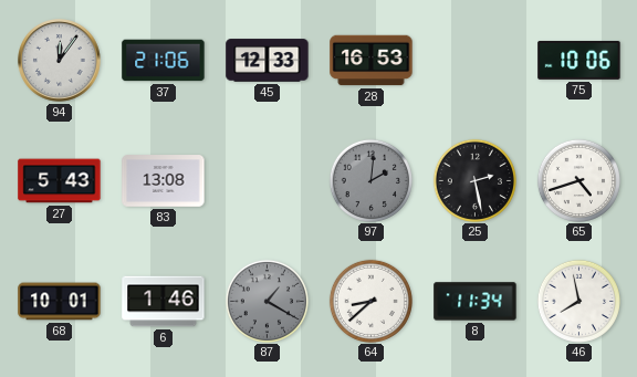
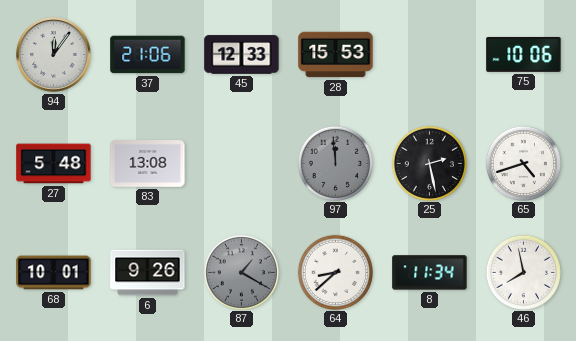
28: 16:53 -> 15:53 (336, 55)
27: 5:43 -> 5:48 (54, 164)
97: 2:01 -> 11:59 (335, 163)
6: 1:46 -> 9:26 (148, 273)
